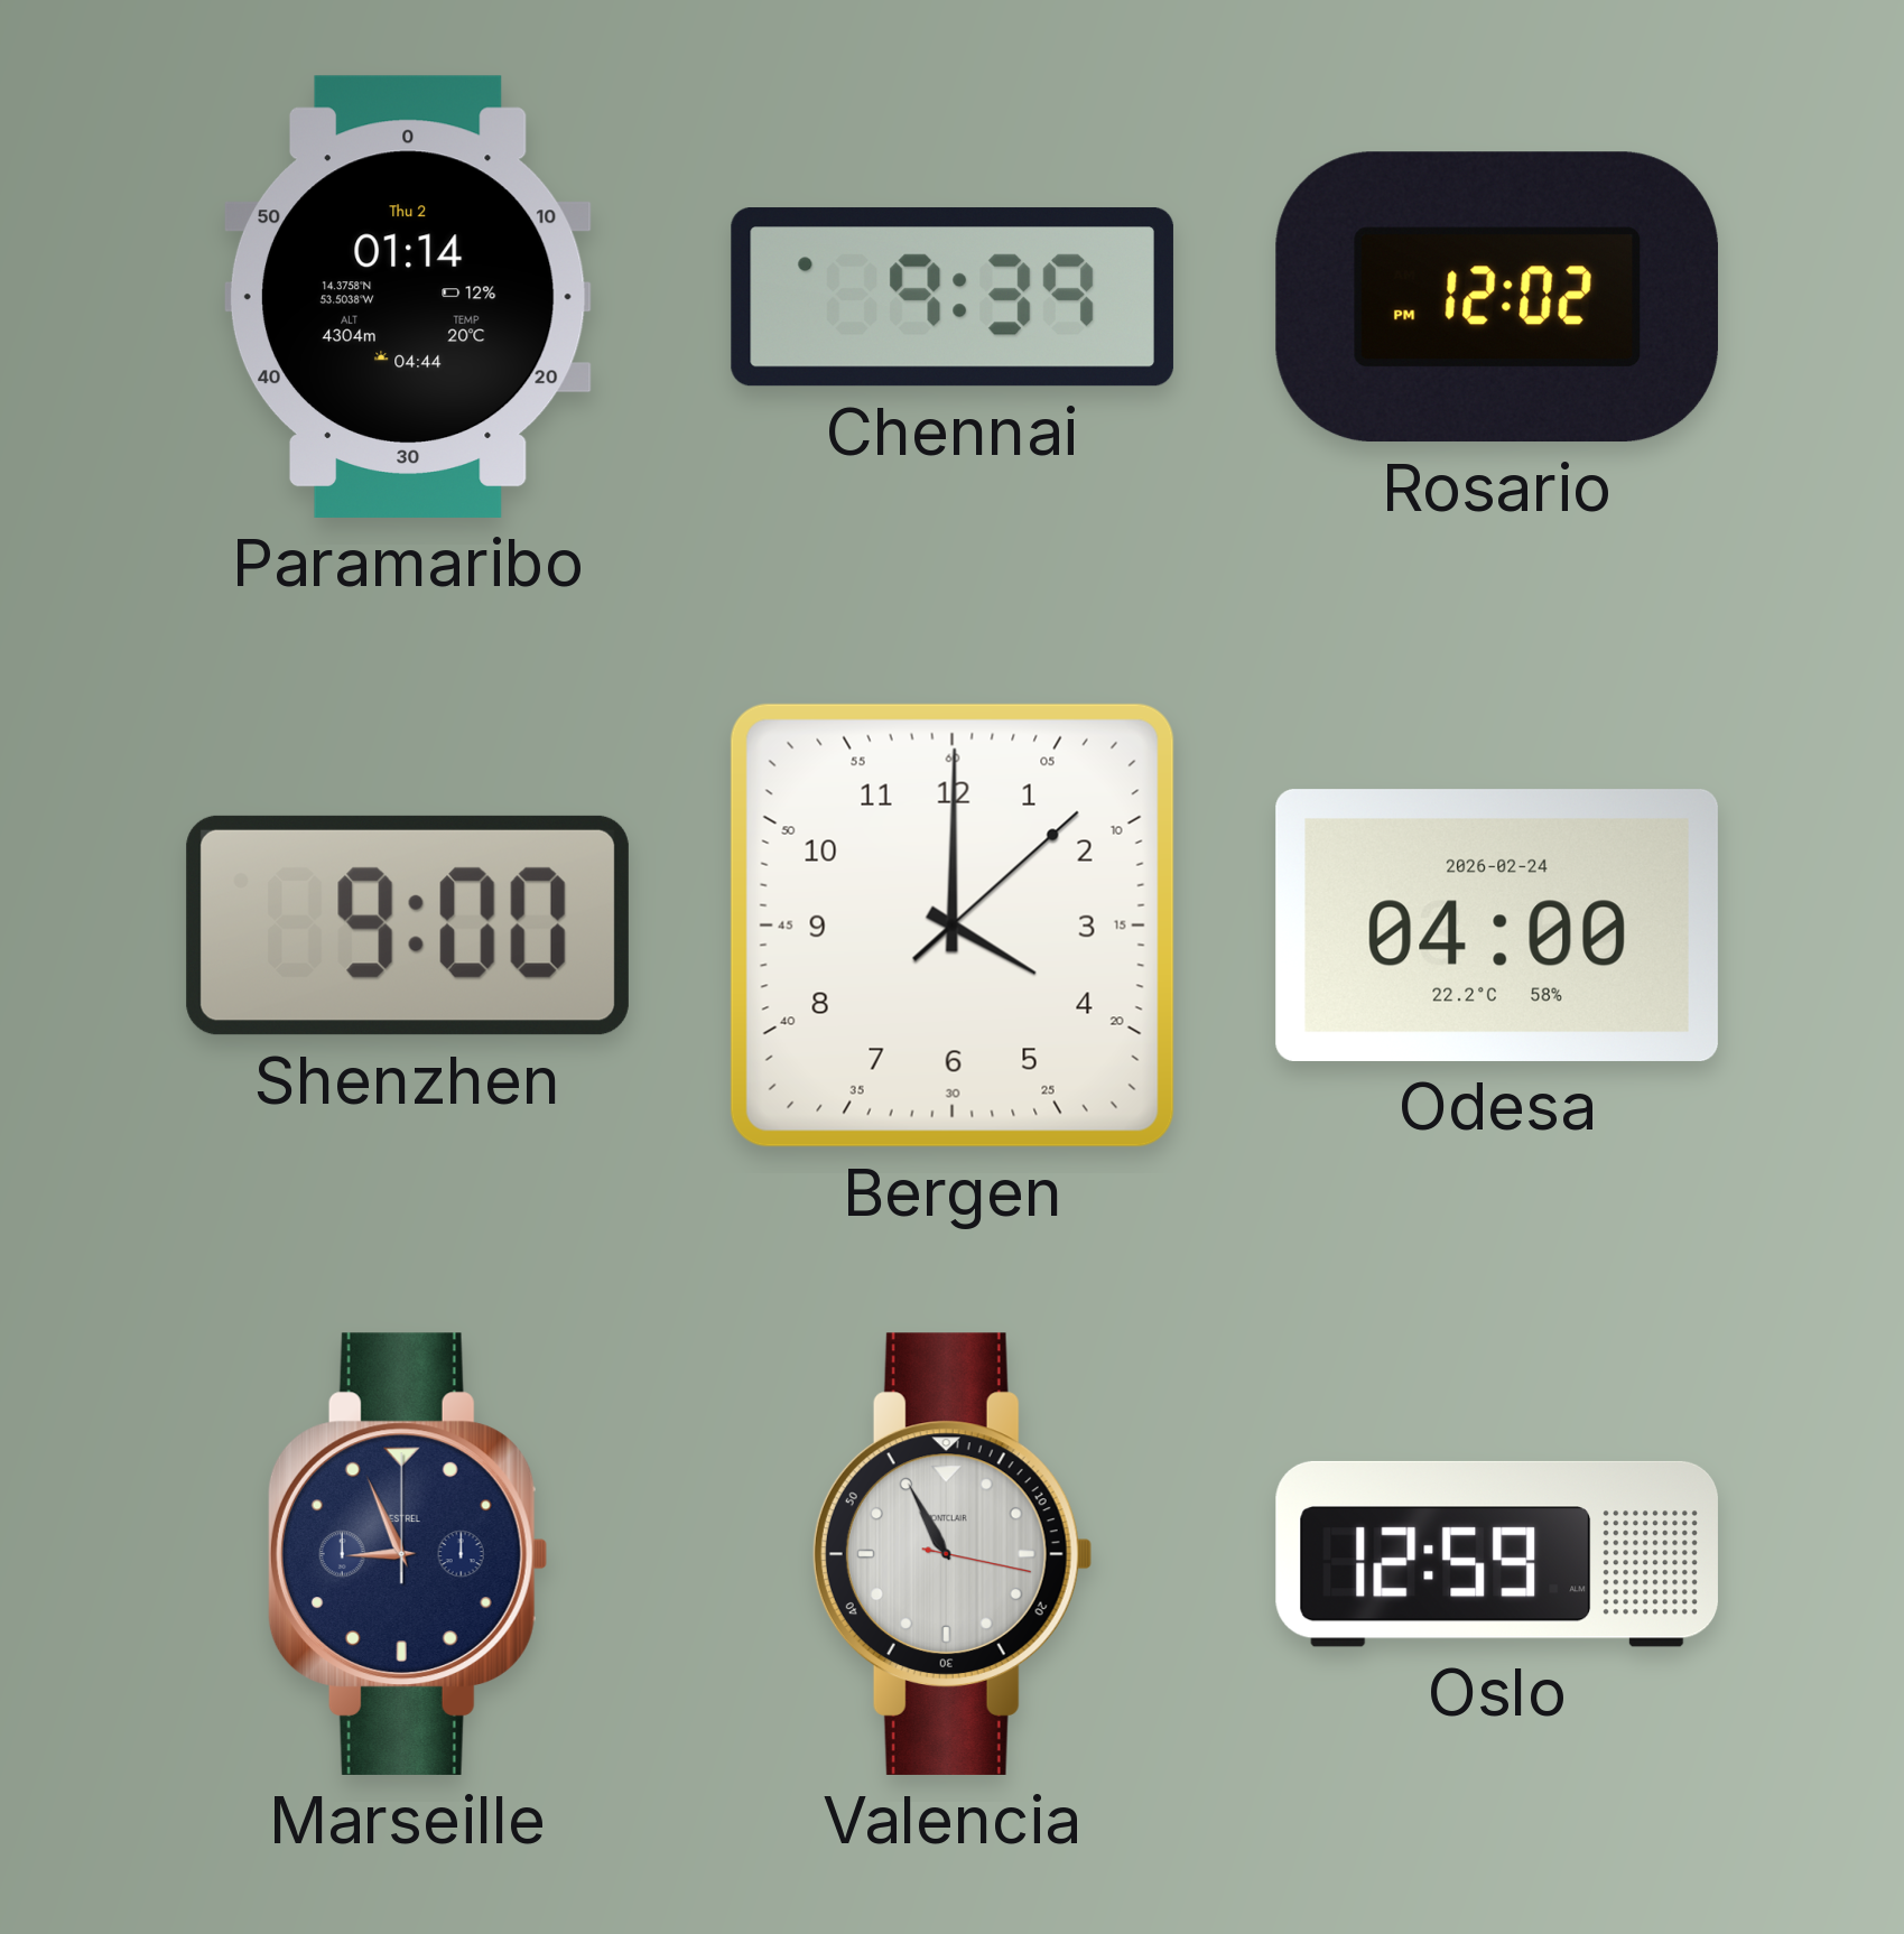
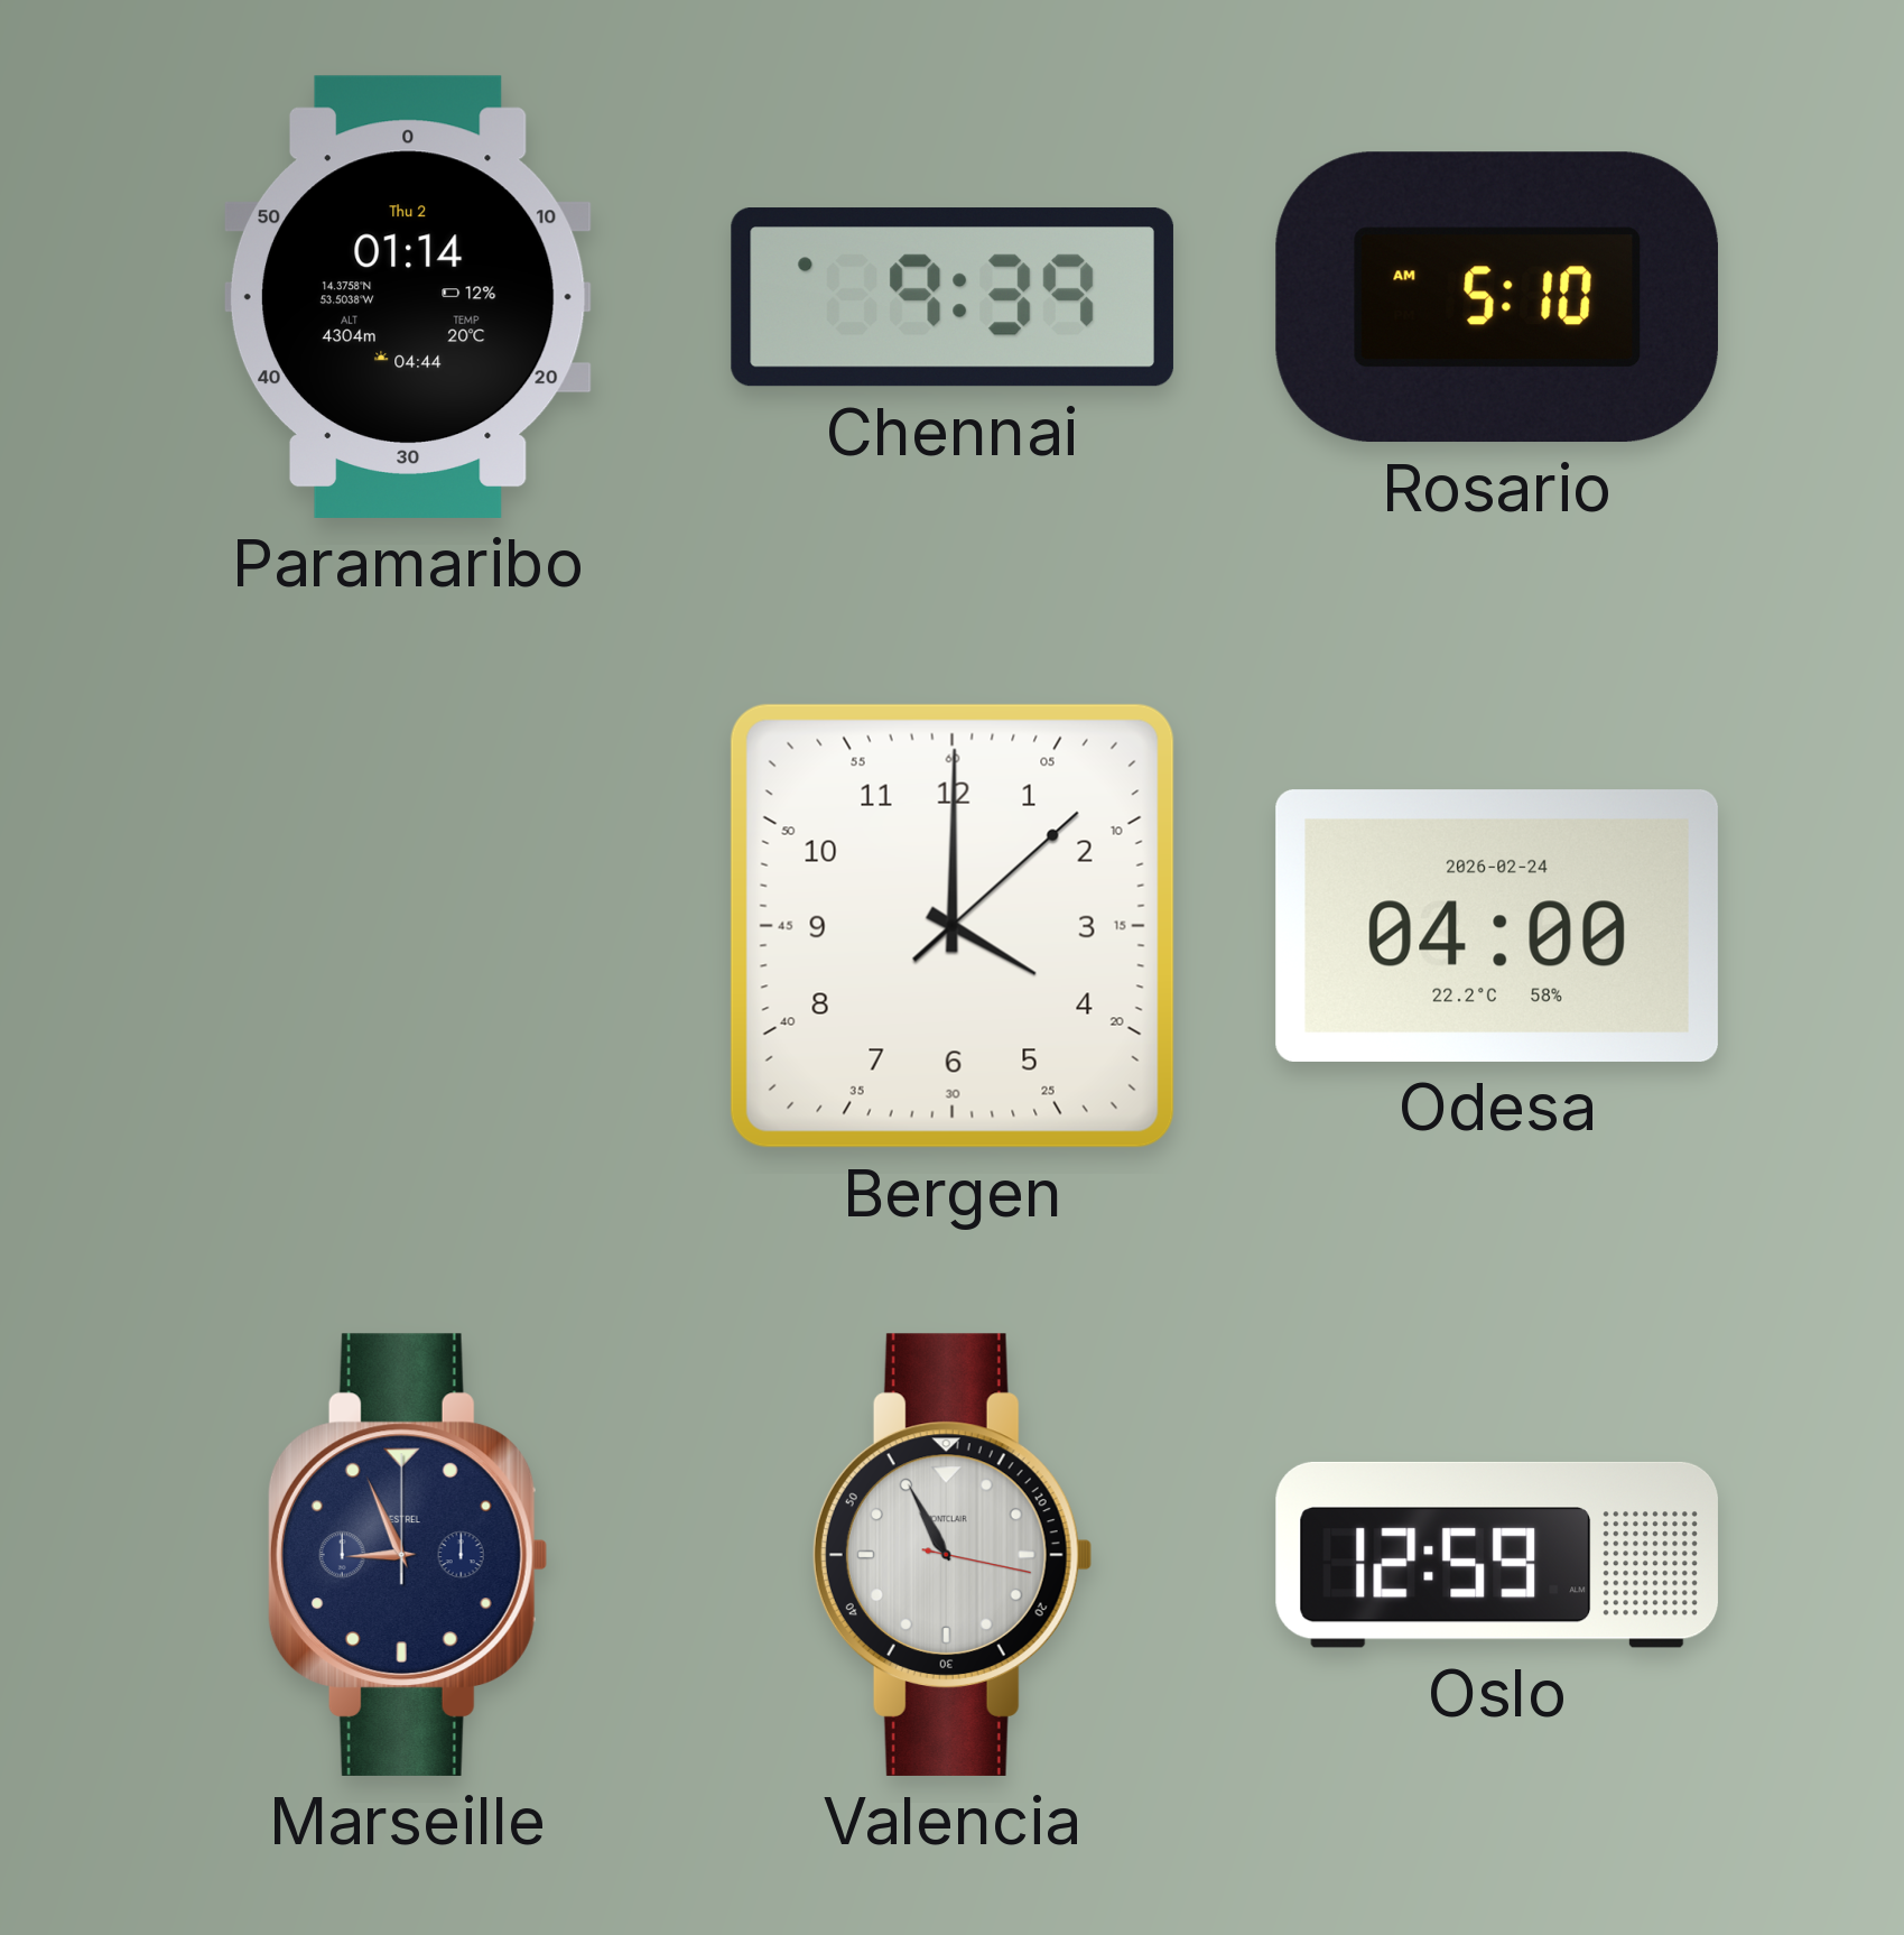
Rosario: 12:02 -> 5:10 (1497, 297)
Shenzhen: 9:00 -> none (408, 926)
